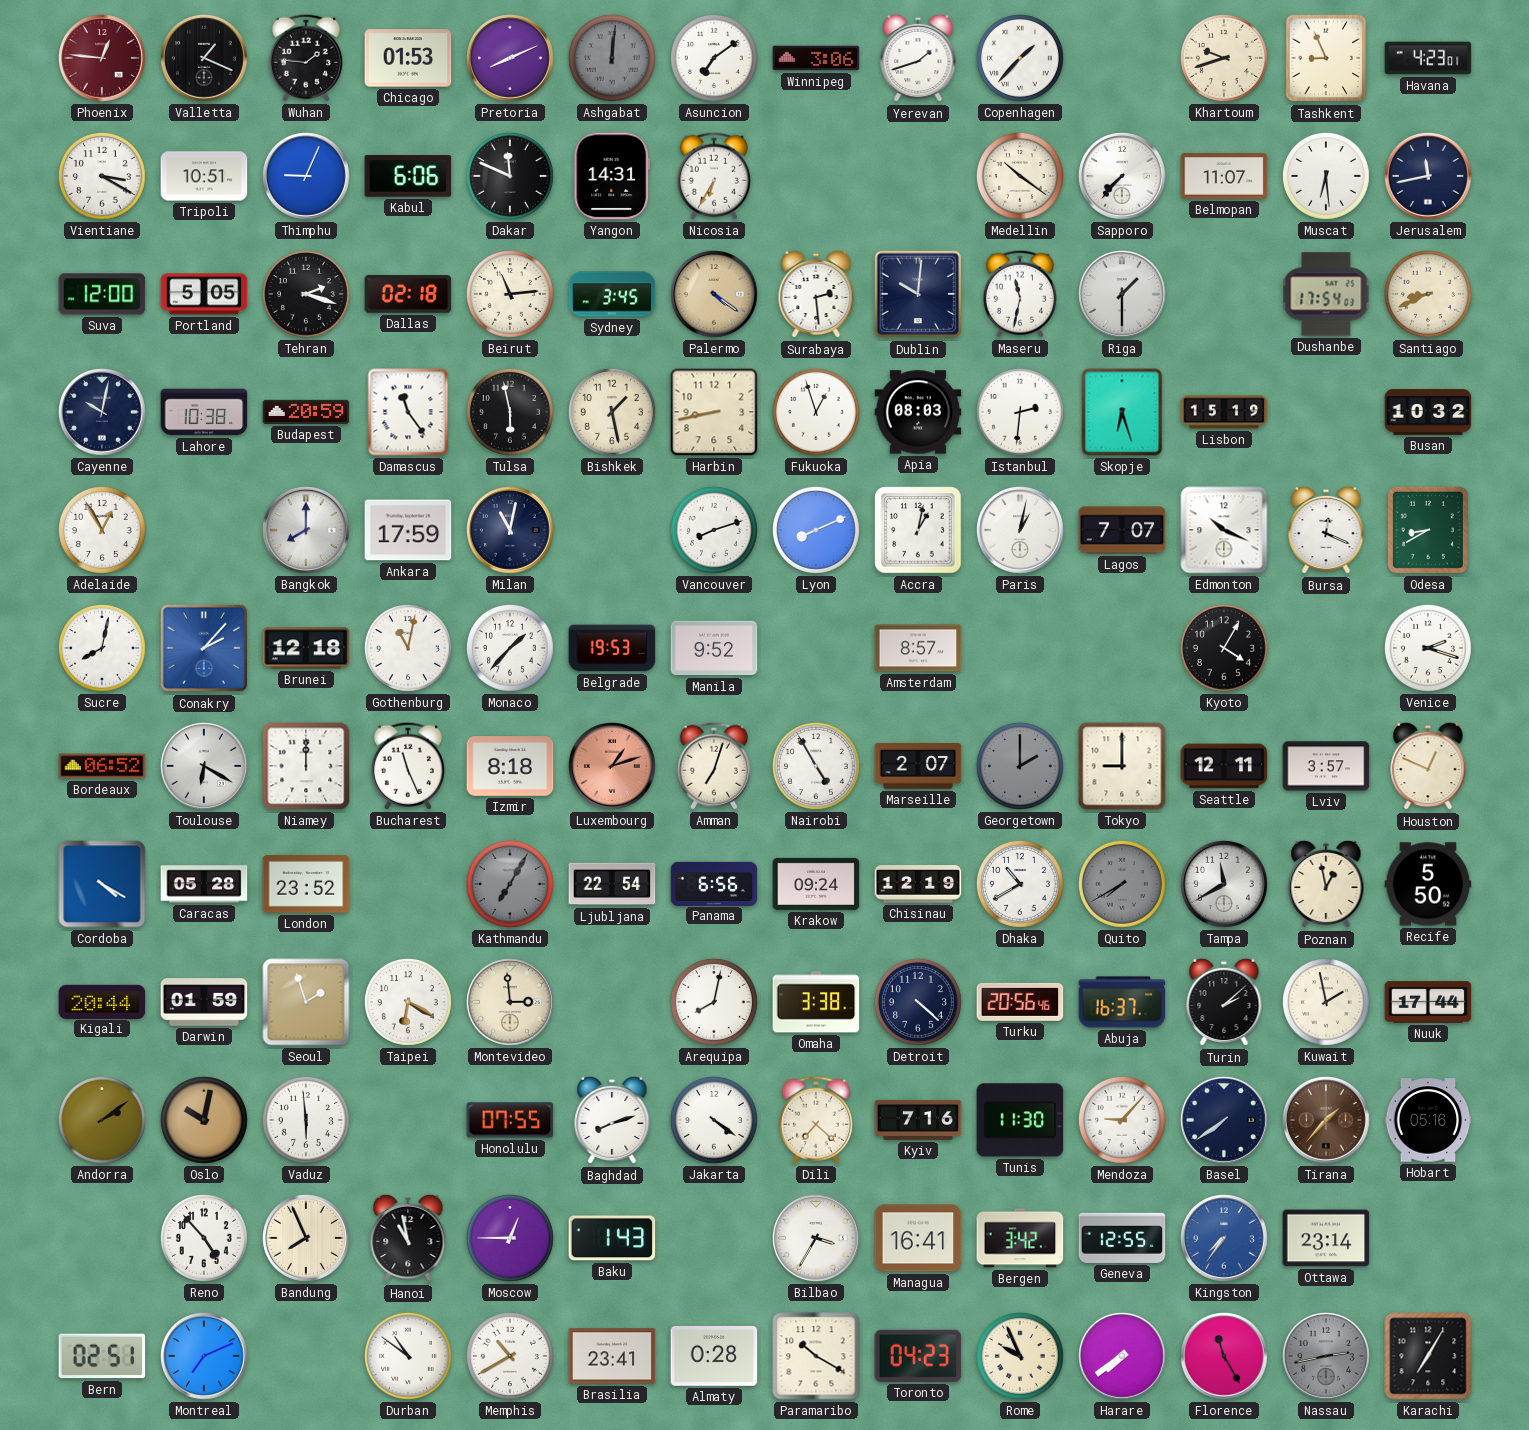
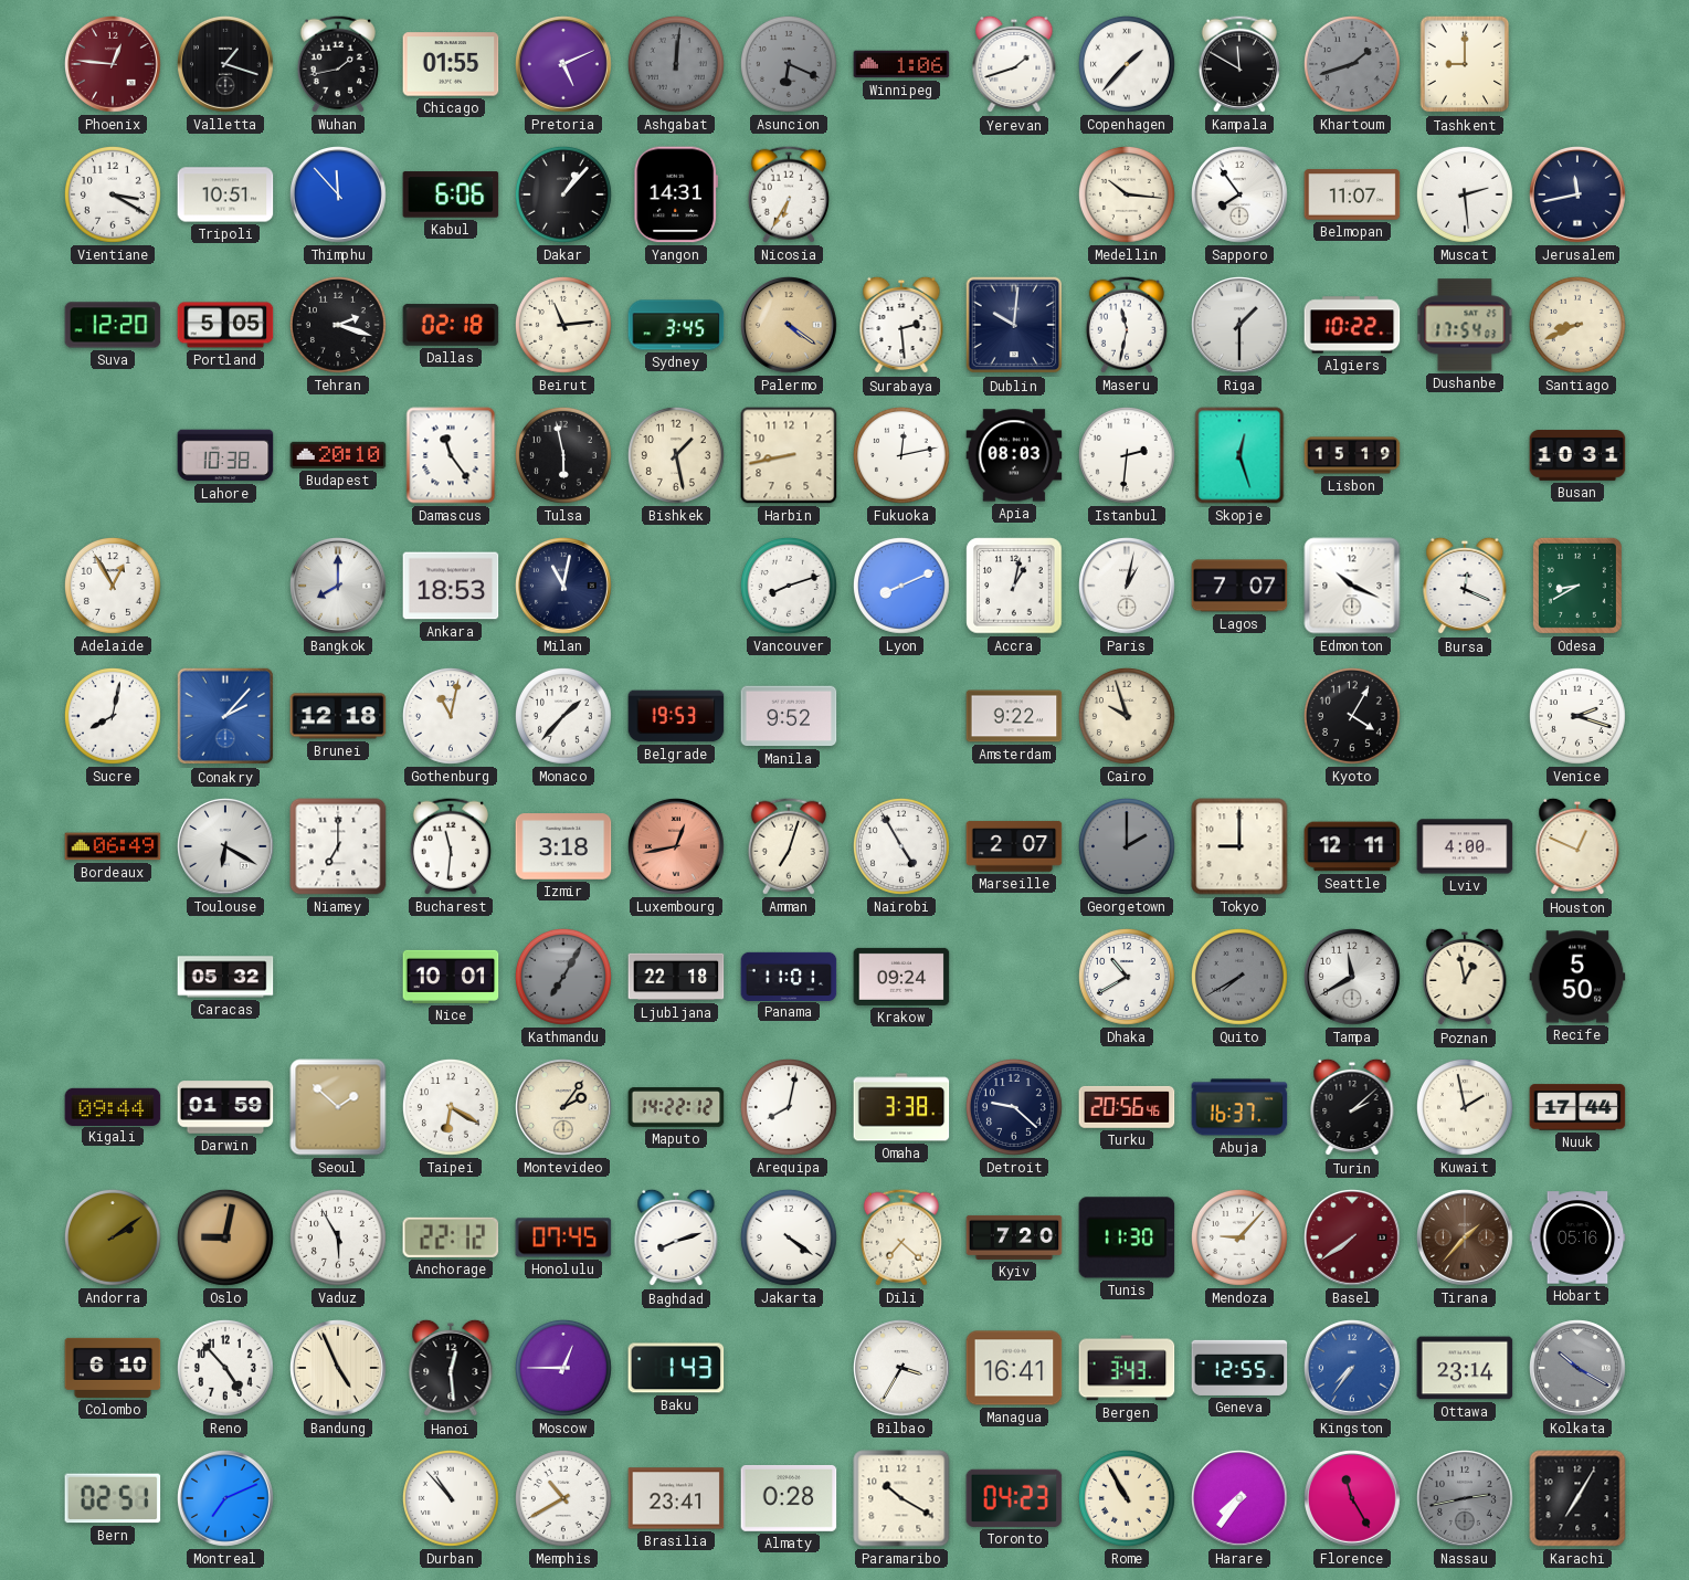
Valletta: 1:19 -> 1:18 (226, 65)
Wuhan: 1:46 -> 1:43 (338, 64)
Chicago: 01:53 -> 01:55 (451, 64)
Pretoria: 8:11 -> 5:11 (564, 65)
Asuncion: 7:09 -> 6:19 (789, 64)
Asuncion dial: white -> grey (789, 64)
Winnipeg: 3:06 -> 1:06 (901, 64)
Kampala: none -> 11:50 (1239, 64)
Khartoum: 9:42 -> 1:42 (1352, 64)
Khartoum dial: cream -> grey (1352, 64)
Tashkent: 8:56 -> 9:00 (1465, 64)
Havana: 4:23 -> none (1428, 58)
Thimphu: 9:04 -> 11:53 (339, 196)
Dakar: 11:49 -> 1:07 (563, 194)
Medellin: 10:21 -> 10:16 (1127, 194)
Sapporo: 7:37 -> 7:54 (1241, 196)
Muscat: 6:29 -> 2:29 (1465, 194)
Suva: 12:00 -> 12:20 (113, 325)
Algiers: none -> 10:22 (1352, 325)
Cayenne: 10:02 -> none (103, 413)
Budapest: 20:59 -> 20:10 (338, 455)
Fukuoka: 12:57 -> 12:13 (901, 455)
Skopje: 6:27 -> 12:27 (1239, 455)
Busan: 10:32 -> 10:31 (1577, 455)
Ankara: 17:59 -> 18:53 (451, 586)
Amsterdam: 8:57 -> 9:22 (1014, 716)
Cairo: none -> 9:57 (1127, 716)
Bordeaux: 06:52 -> 06:49 (113, 846)
Niamey: 12:00 -> 7:00 (338, 846)
Bucharest: 11:26 -> 11:31 (451, 846)
Izmir: 8:18 -> 3:18 (563, 846)
Luxembourg: 1:12 -> 12:43 (677, 847)
Lviv: 3:57 -> 4:00 (1465, 846)
Cordoba: 4:20 -> none (102, 884)
Caracas: 05:28 -> 05:32 (225, 977)
London: 23:52 -> none (306, 884)
Nice: none -> 10:01 (451, 977)
Ljubljana: 22:54 -> 22:18 (676, 977)
Panama: 6:56 -> 11:01 (789, 976)
Chisinau: 12:19 -> none (918, 884)
Kigali: 20:44 -> 09:44 (113, 1106)
Seoul: 1:57 -> 1:52 (338, 1107)
Montevideo: 2:59 -> 2:06 (564, 1108)
Maputo: none -> 14:22 (676, 1107)
Detroit: 4:22 -> 9:22 (1014, 1107)
Oslo: 10:02 -> 9:02 (225, 1237)
Vaduz: 5:59 -> 5:55 (338, 1237)
Anchorage: none -> 22:12 (451, 1237)
Honolulu: 07:55 -> 07:45 (563, 1237)
Kyiv: 7:16 -> 7:20 (1014, 1237)
Basel dial: navy -> burgundy (1353, 1239)
Colombo: none -> 6:10 (113, 1368)
Bandung: 7:56 -> 4:56 (339, 1369)
Hanoi: 10:58 -> 12:29 (451, 1368)
Bergen: 3:42 -> 3:43 (1127, 1368)
Kolkata: none -> 10:20 (1579, 1369)
Durban: 10:51 -> 10:53 (451, 1498)
Rome: 9:56 -> 10:55 (1127, 1498)
Harare: 7:39 -> 7:36 (1241, 1499)
